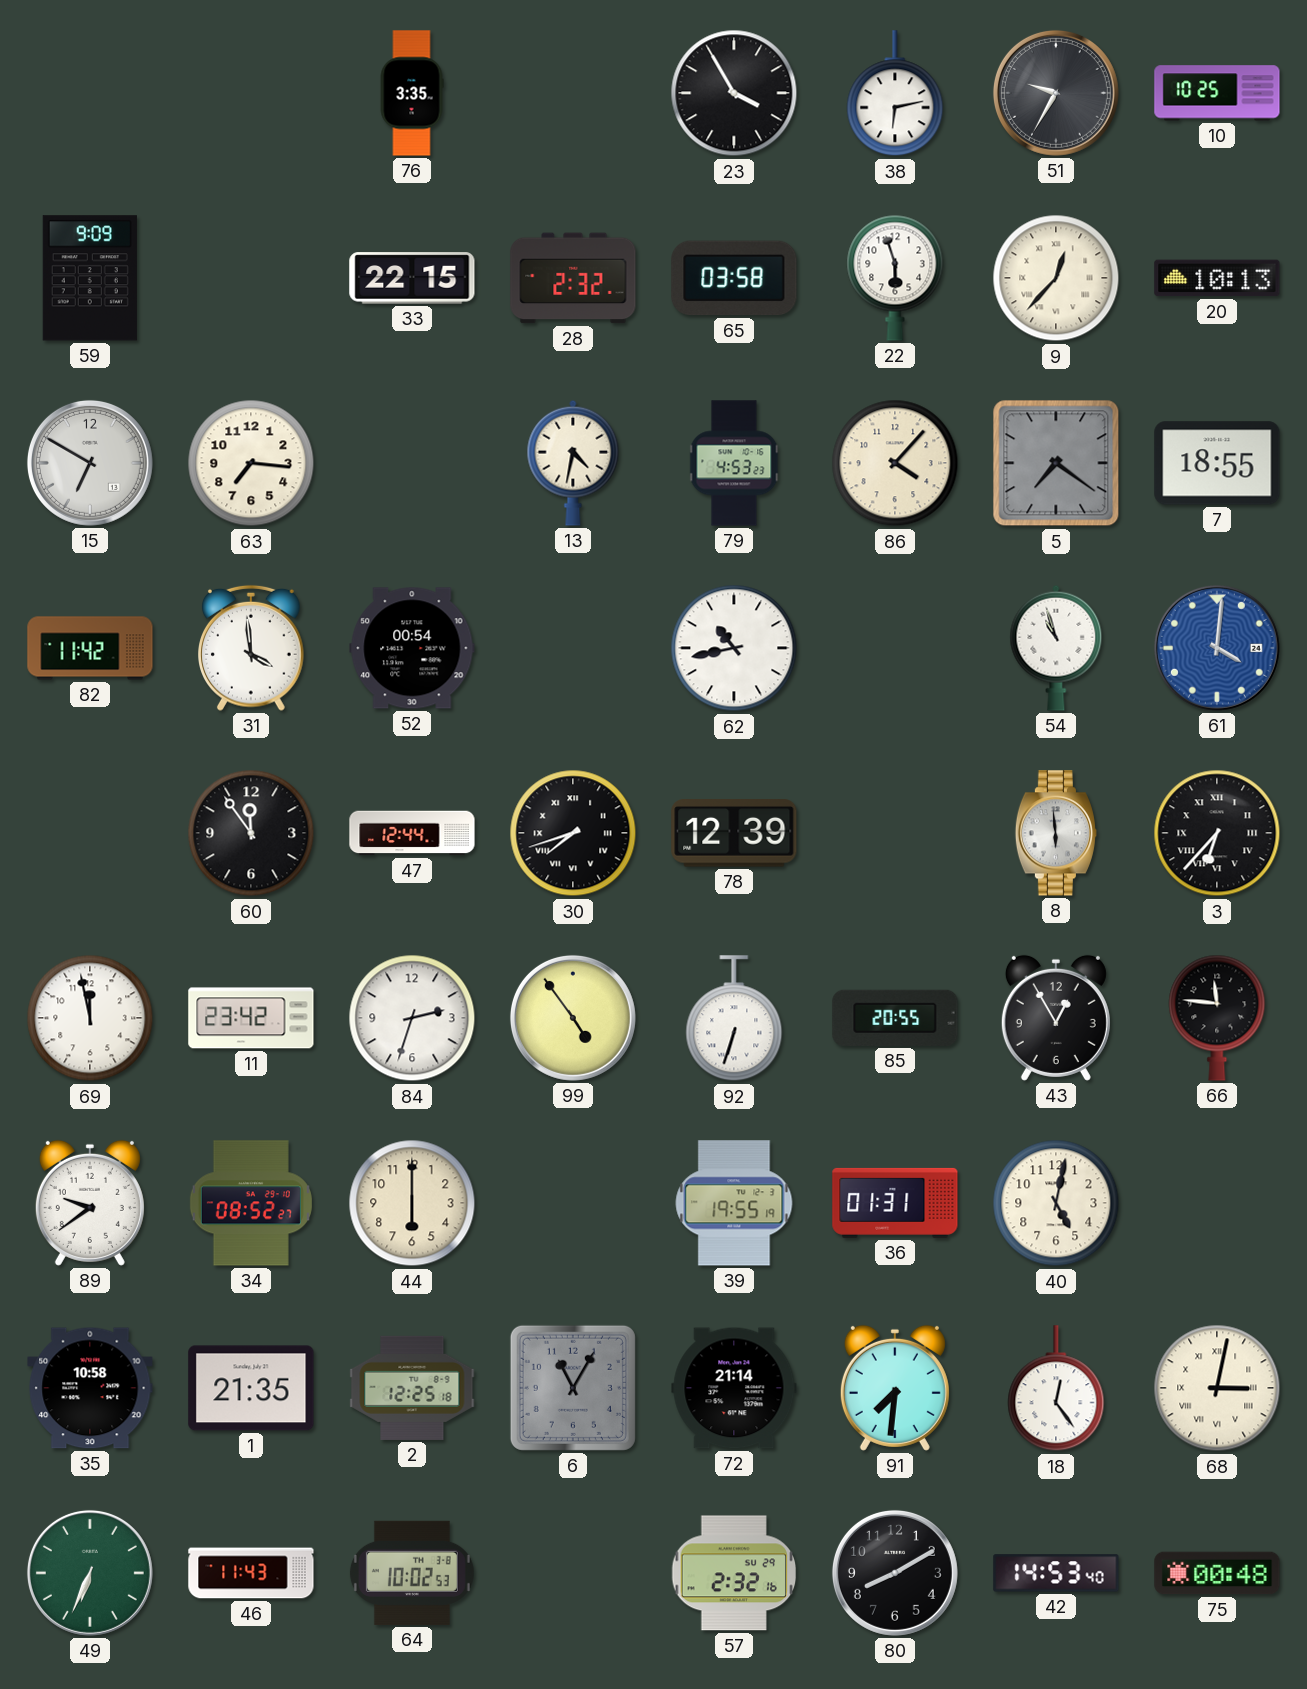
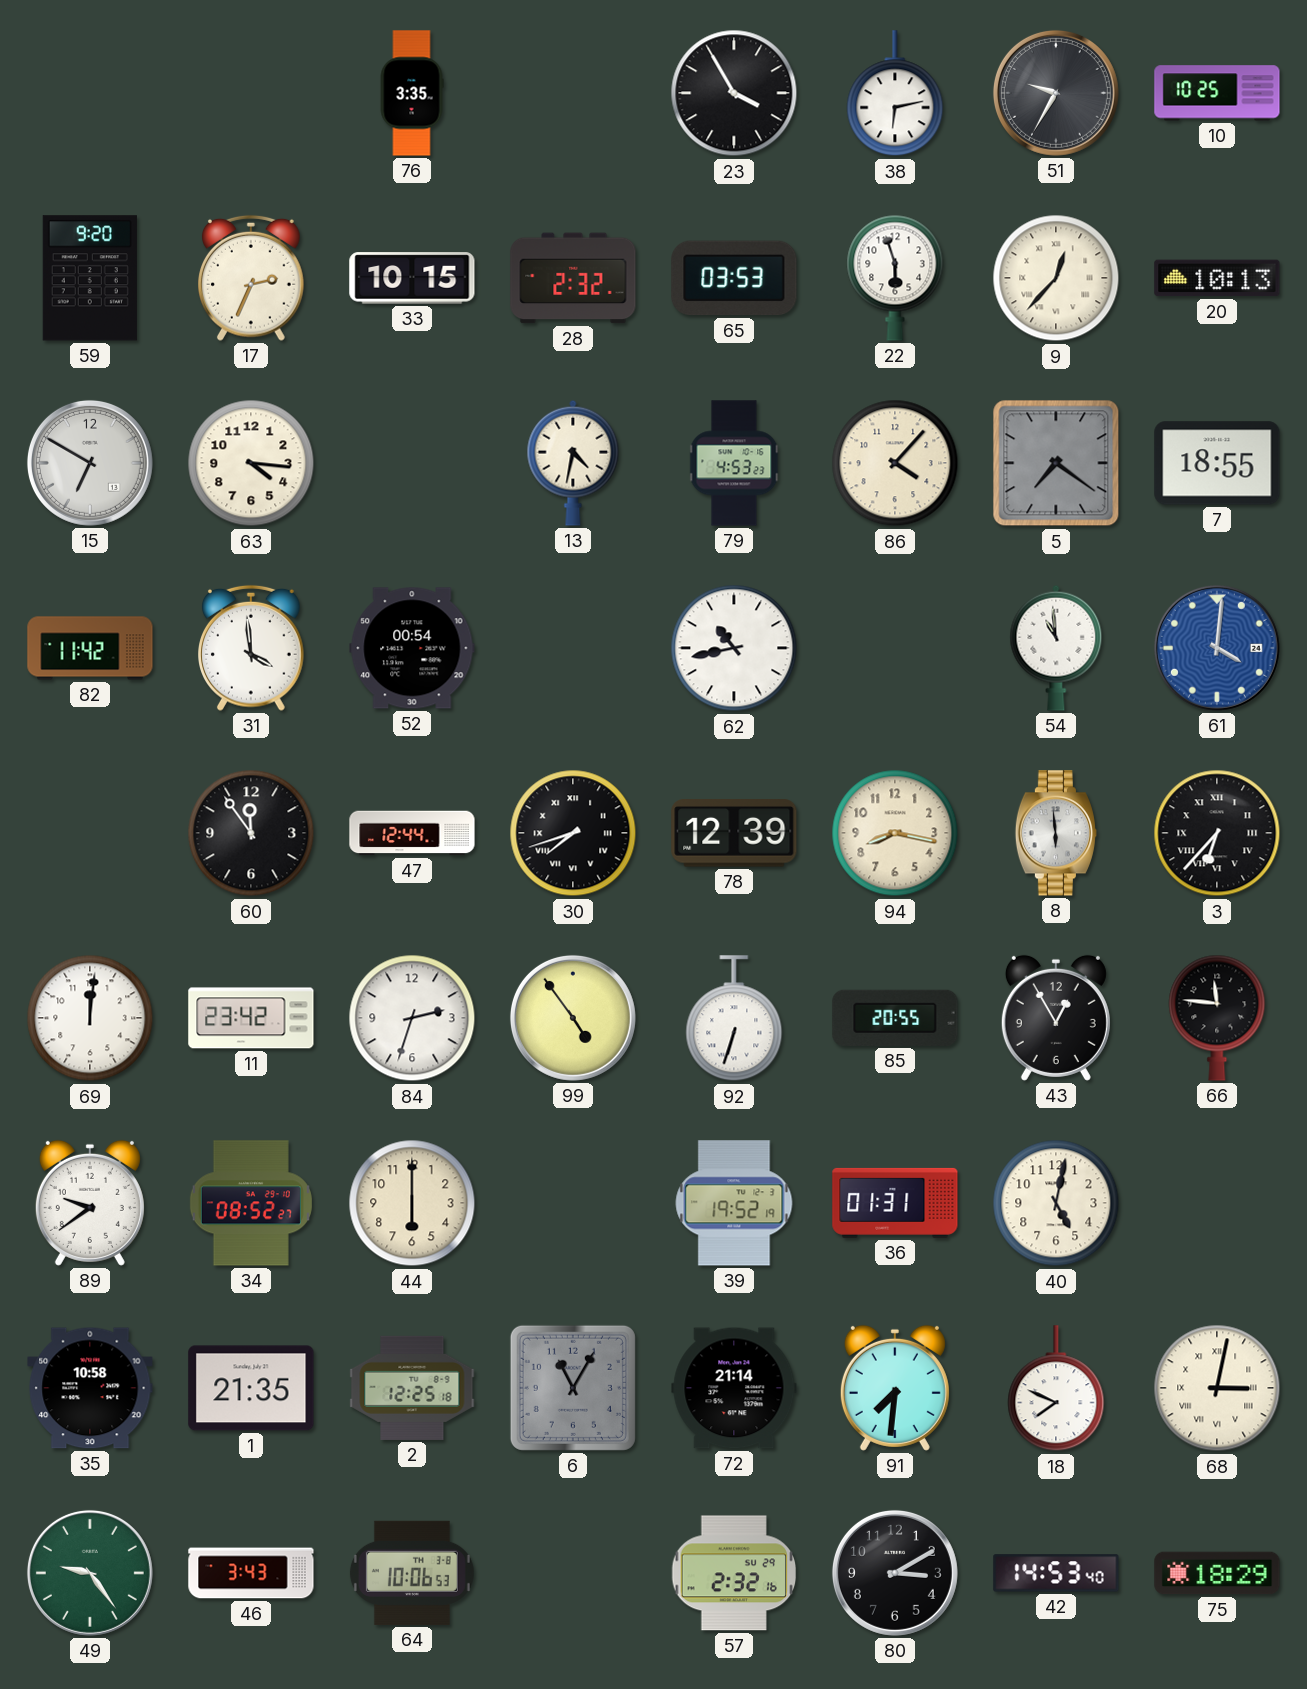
59: 9:09 -> 9:20 (90, 278)
17: none -> 2:34 (252, 278)
33: 22:15 -> 10:15 (412, 278)
65: 03:58 -> 03:53 (734, 278)
63: 7:16 -> 4:16 (251, 463)
54: 10:57 -> 10:59 (1056, 648)
94: none -> 8:17 (895, 833)
69: 11:58 -> 12:01 (90, 1018)
39: 19:55 -> 19:52 (734, 1203)
18: 12:24 -> 7:49 (1056, 1389)
49: 6:34 -> 9:24 (90, 1573)
46: 11:43 -> 3:43 (251, 1573)
64: 10:02 -> 10:06 (412, 1573)
80: 8:10 -> 3:10 (895, 1573)
75: 00:48 -> 18:29 (1217, 1573)
